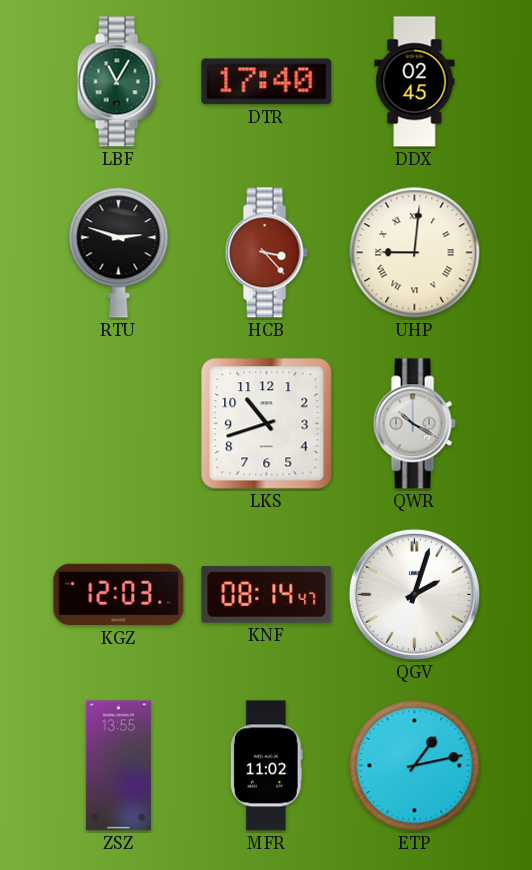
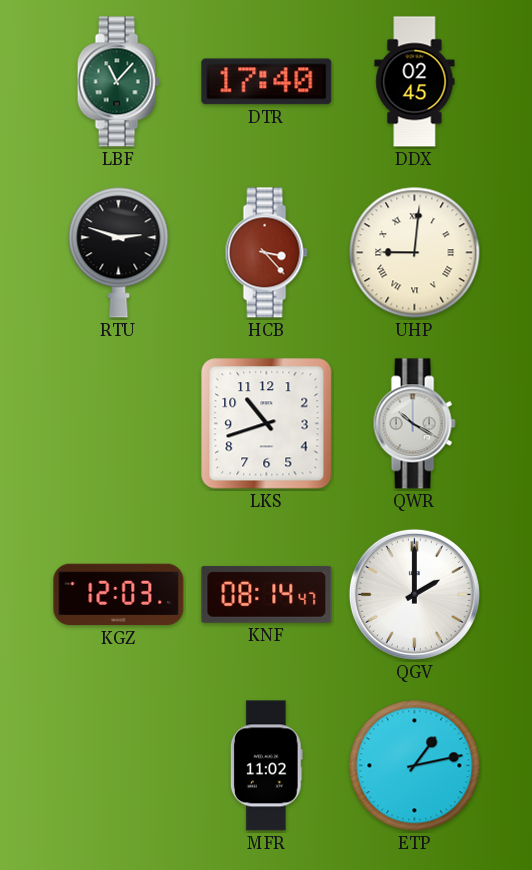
LBF: 11:05 -> 11:07 (118, 82)
QGV: 2:03 -> 2:00 (414, 594)
ZSZ: 13:55 -> none (118, 766)
